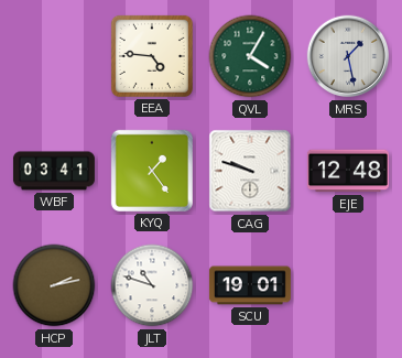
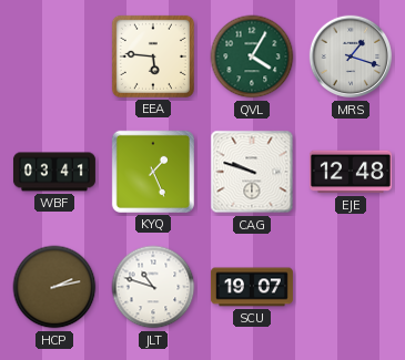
EEA: 4:46 -> 5:46 (153, 56)
MRS: 1:28 -> 1:18 (351, 56)
KYQ: 1:24 -> 1:26 (153, 172)
SCU: 19:01 -> 19:07 (252, 287)
